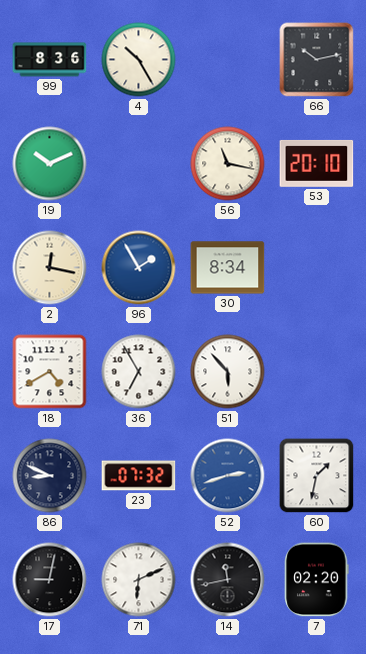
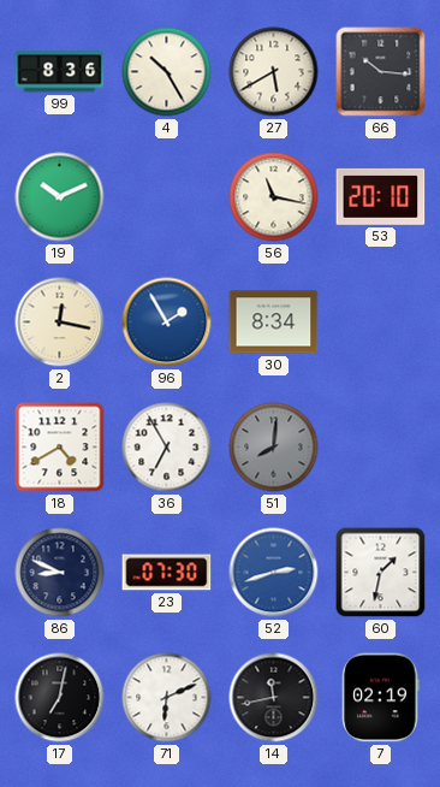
27: none -> 5:40 (274, 72)
66: 10:13 -> 10:16 (381, 72)
51: 5:53 -> 8:01 (274, 448)
51 dial: white -> grey (274, 448)
23: 07:32 -> 07:30 (167, 573)
17: 9:02 -> 7:02 (60, 698)
7: 02:20 -> 02:19 (381, 698)
